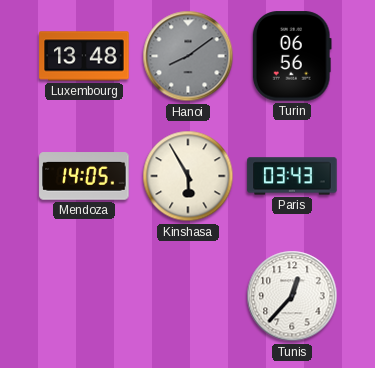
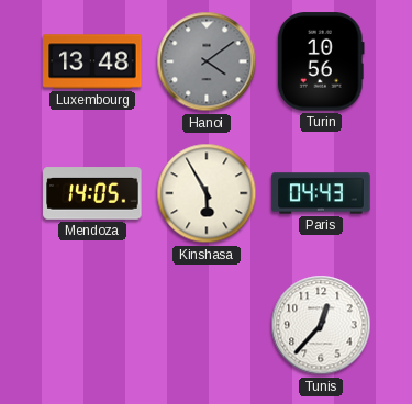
Hanoi: 8:09 -> 4:09 (207, 61)
Turin: 06:56 -> 10:56 (321, 61)
Paris: 03:43 -> 04:43 (321, 193)
